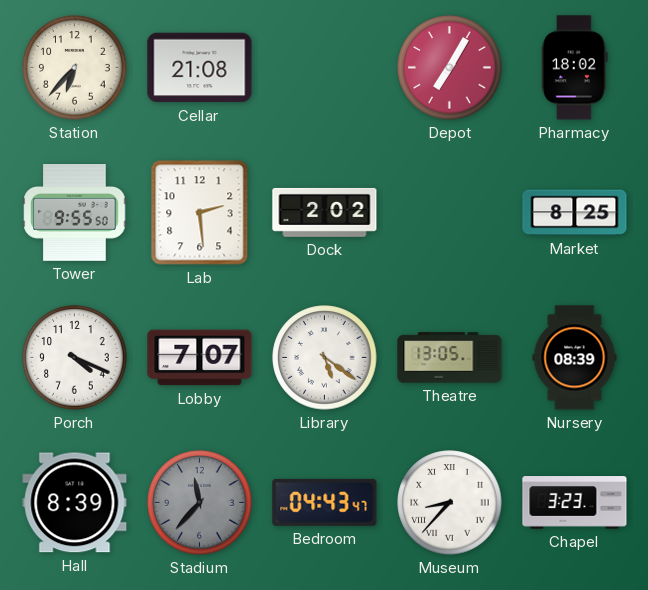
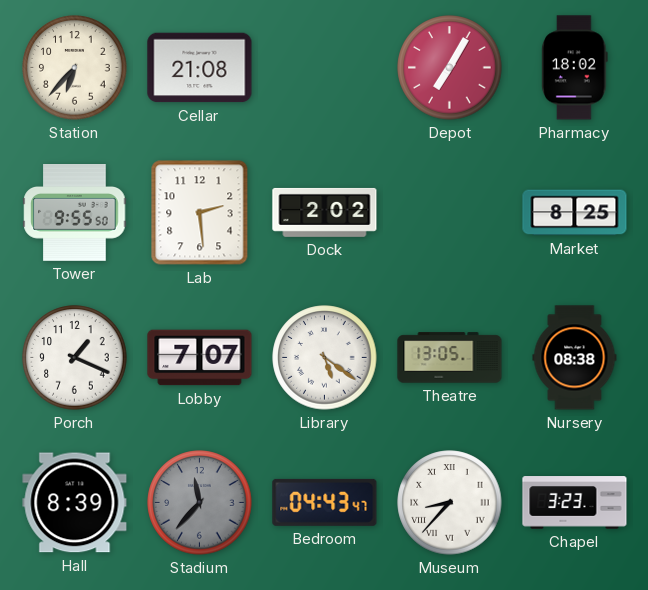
Porch: 4:19 -> 1:19 (75, 358)
Nursery: 08:39 -> 08:38 (575, 358)
